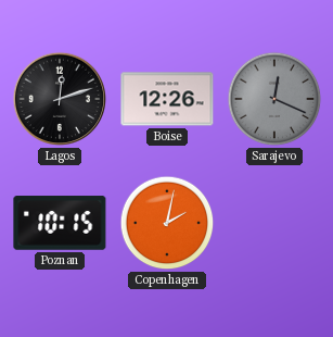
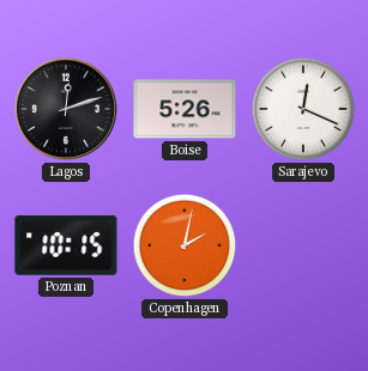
Boise: 12:26 -> 5:26 (185, 109)
Sarajevo dial: grey -> white (303, 109)
